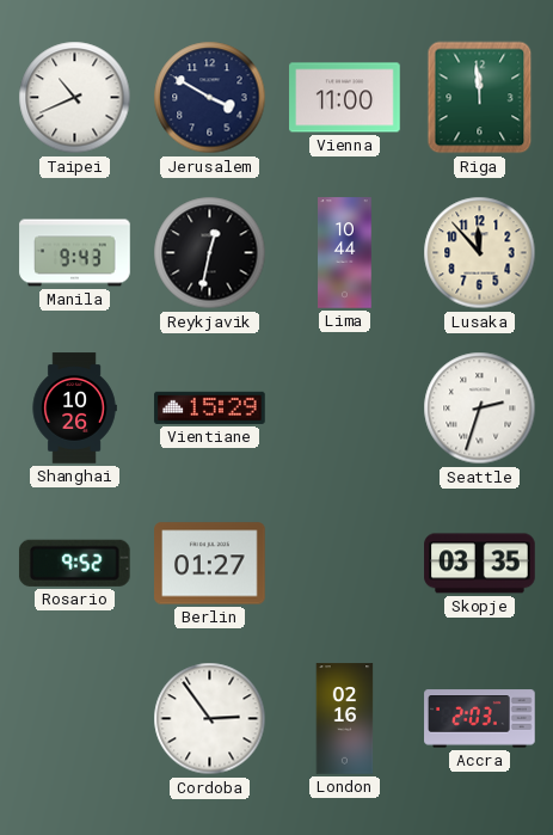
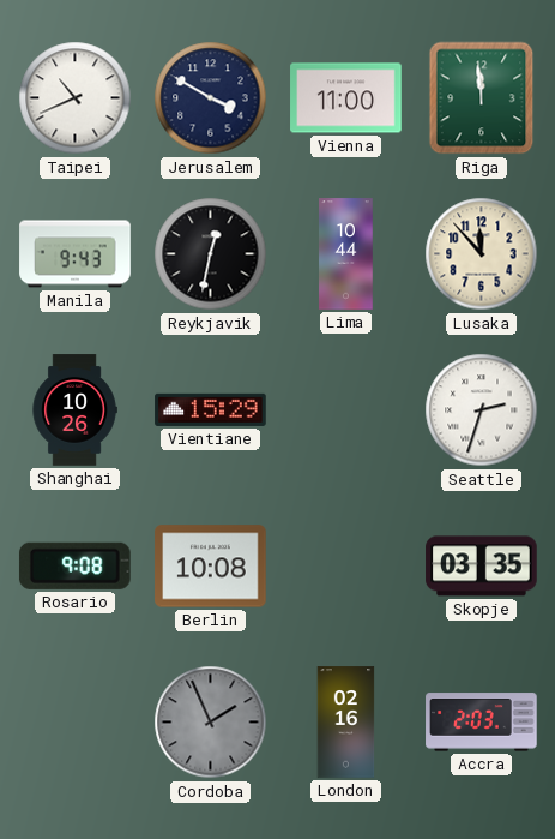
Rosario: 9:52 -> 9:08 (74, 565)
Berlin: 01:27 -> 10:08 (211, 567)
Cordoba: 2:54 -> 1:56 (211, 723)
Cordoba dial: white -> grey (211, 723)
